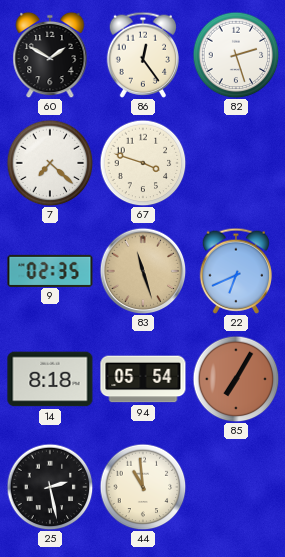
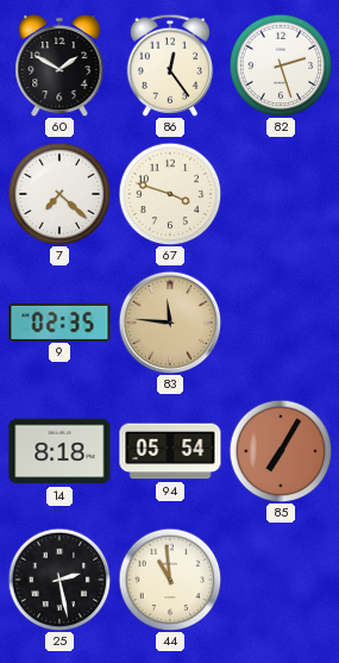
83: 11:27 -> 11:46 (170, 323)
22: 6:41 -> none (236, 271)
